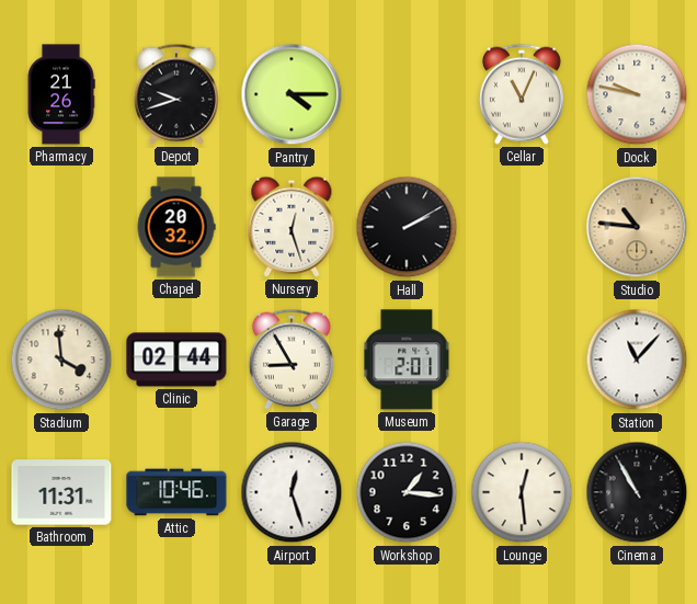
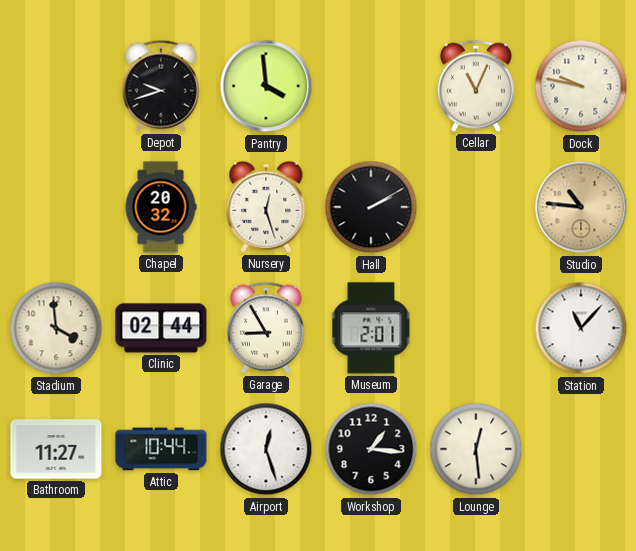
Pharmacy: 21:26 -> none (61, 94)
Pantry: 4:15 -> 3:59 (266, 86)
Bathroom: 11:31 -> 11:27 (56, 449)
Attic: 10:46 -> 10:44 (161, 449)
Cinema: 10:55 -> none (637, 492)
